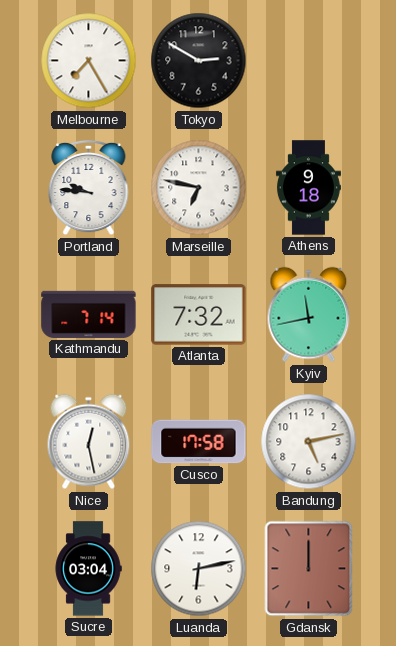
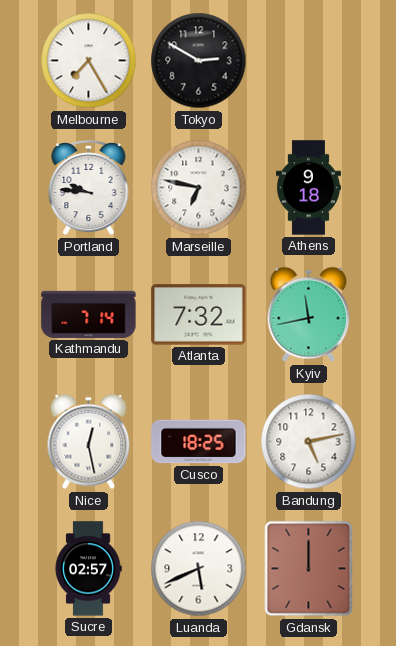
Cusco: 17:58 -> 18:25 (199, 442)
Sucre: 03:04 -> 02:57 (88, 569)
Luanda: 6:13 -> 5:41 (199, 569)
